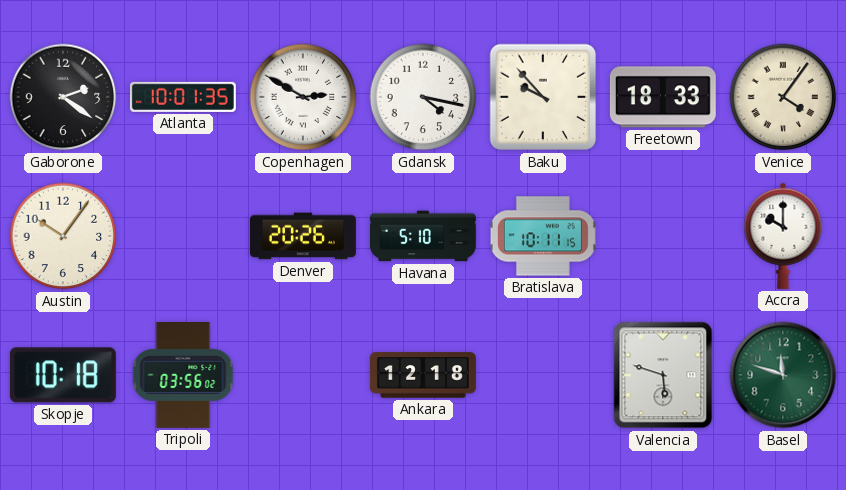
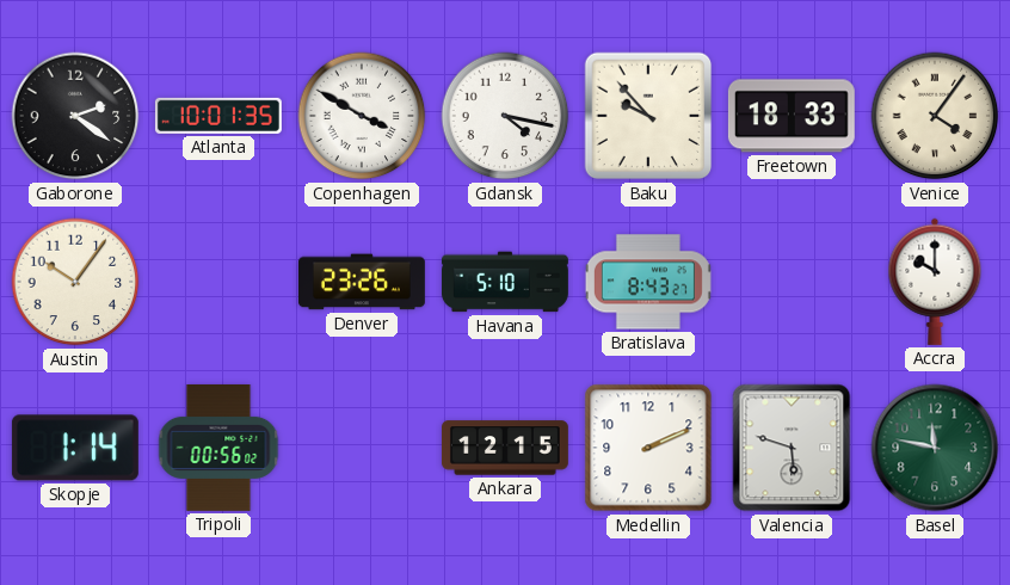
Copenhagen: 2:50 -> 3:50 (362, 116)
Denver: 20:26 -> 23:26 (362, 282)
Bratislava: 10:11 -> 8:43 (648, 282)
Skopje: 10:18 -> 1:14 (75, 448)
Tripoli: 03:56 -> 00:56 (218, 448)
Ankara: 12:18 -> 12:15 (505, 448)
Medellin: none -> 2:11 (648, 448)
Basel: 11:48 -> 11:47 (935, 448)
